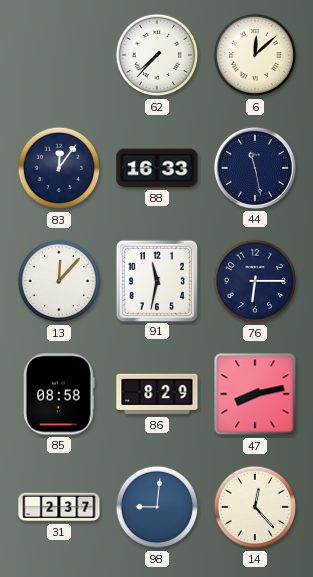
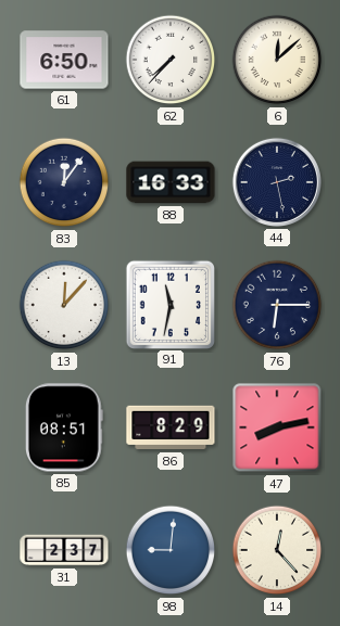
61: none -> 6:50 (64, 60)
44: 11:28 -> 2:28 (277, 182)
85: 08:58 -> 08:51 (64, 427)
